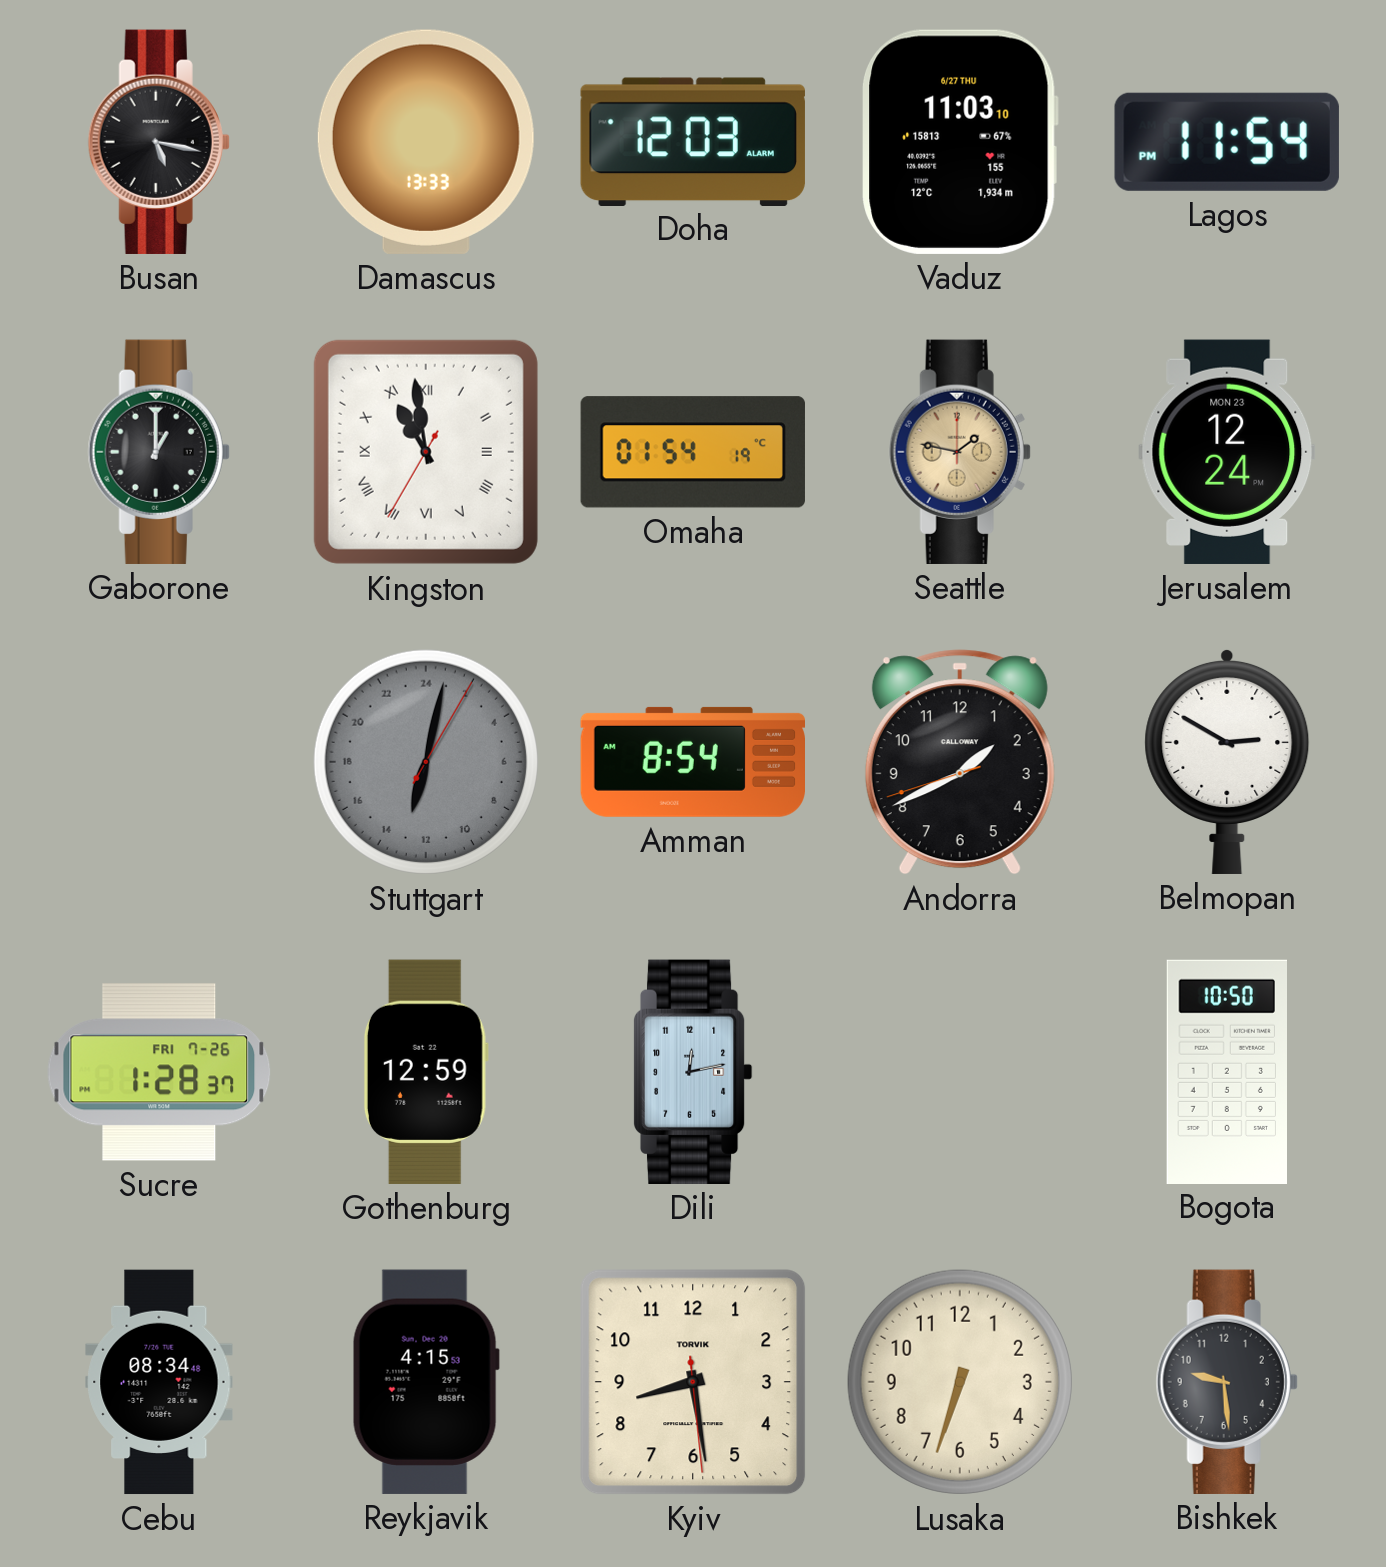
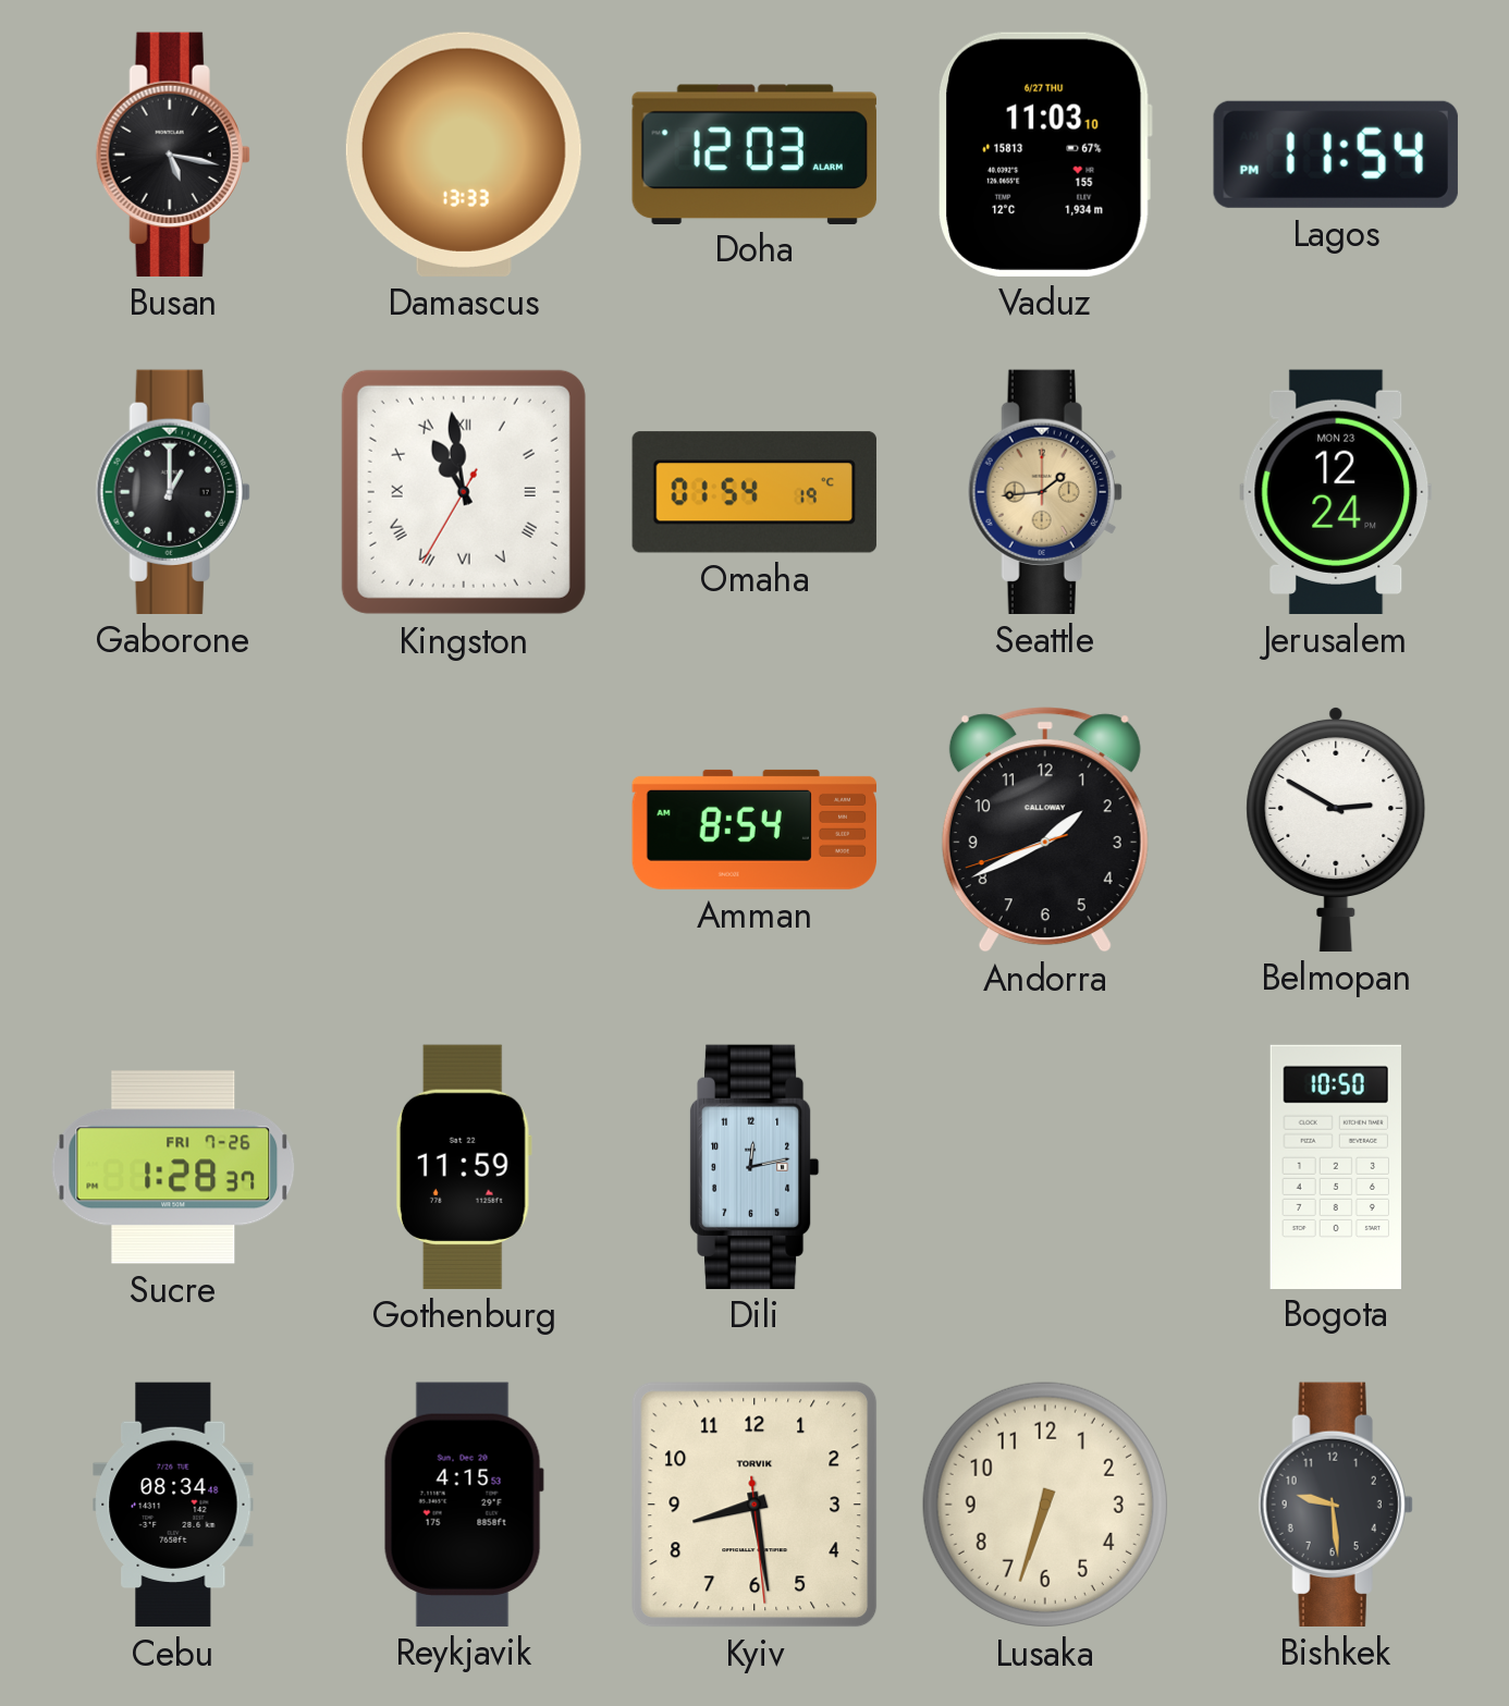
Seattle: 1:47 -> 1:44 (1045, 492)
Stuttgart: 13:02 -> none (426, 762)
Gothenburg: 12:59 -> 11:59 (464, 1167)
